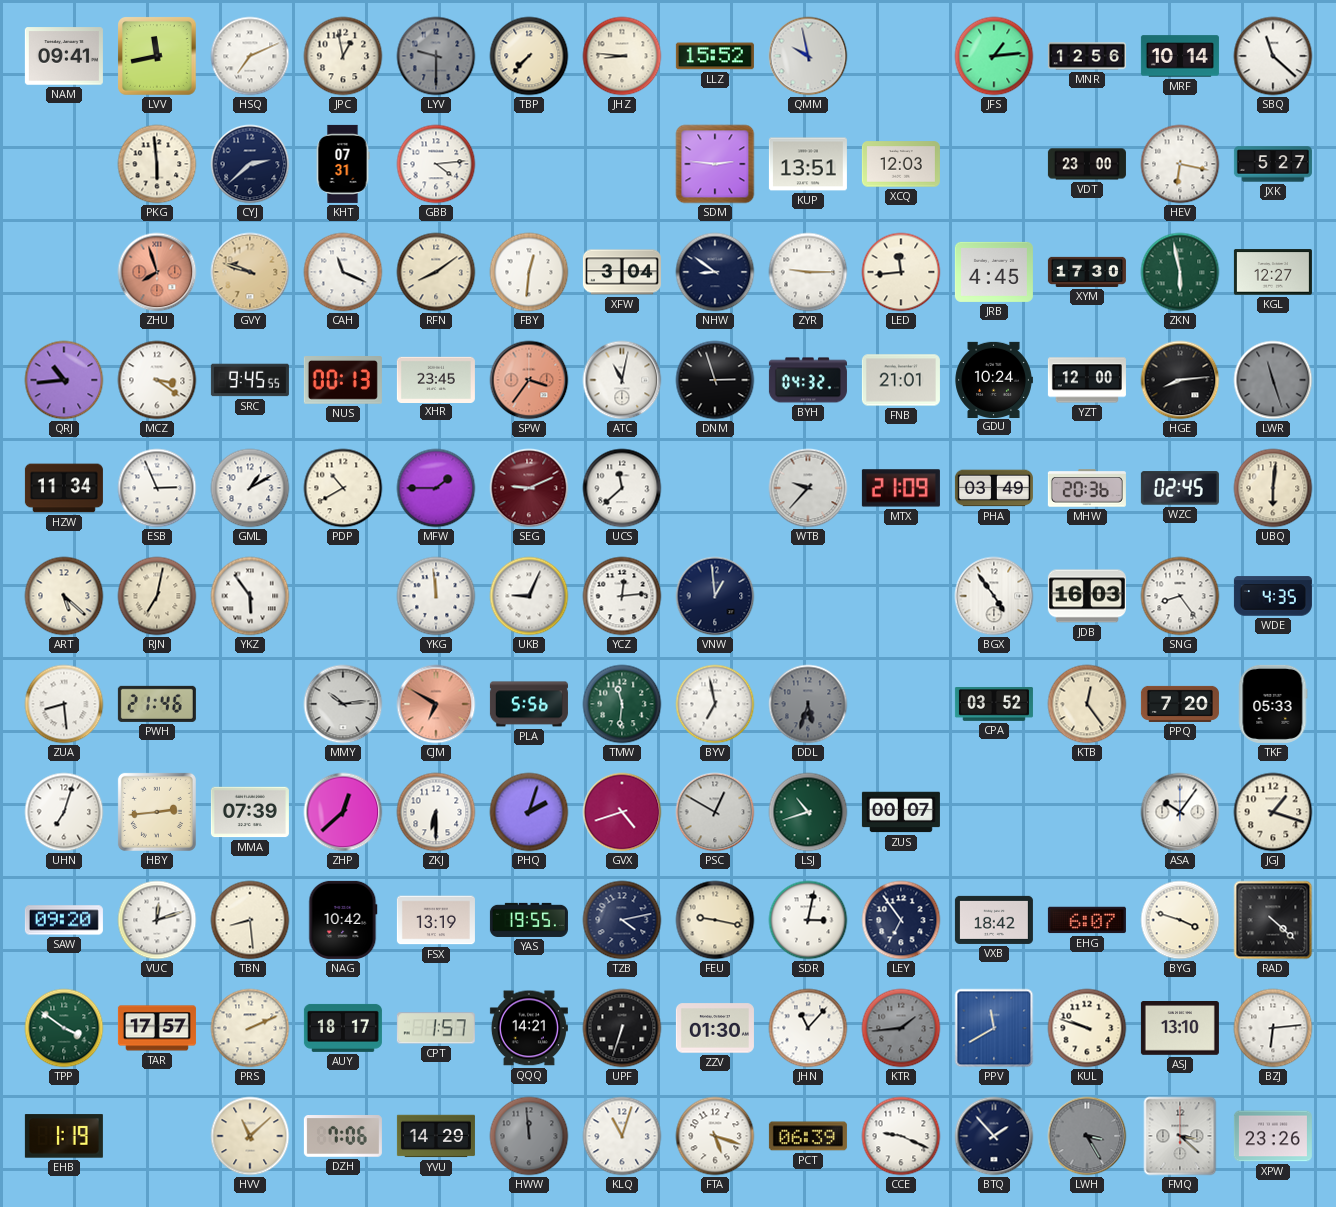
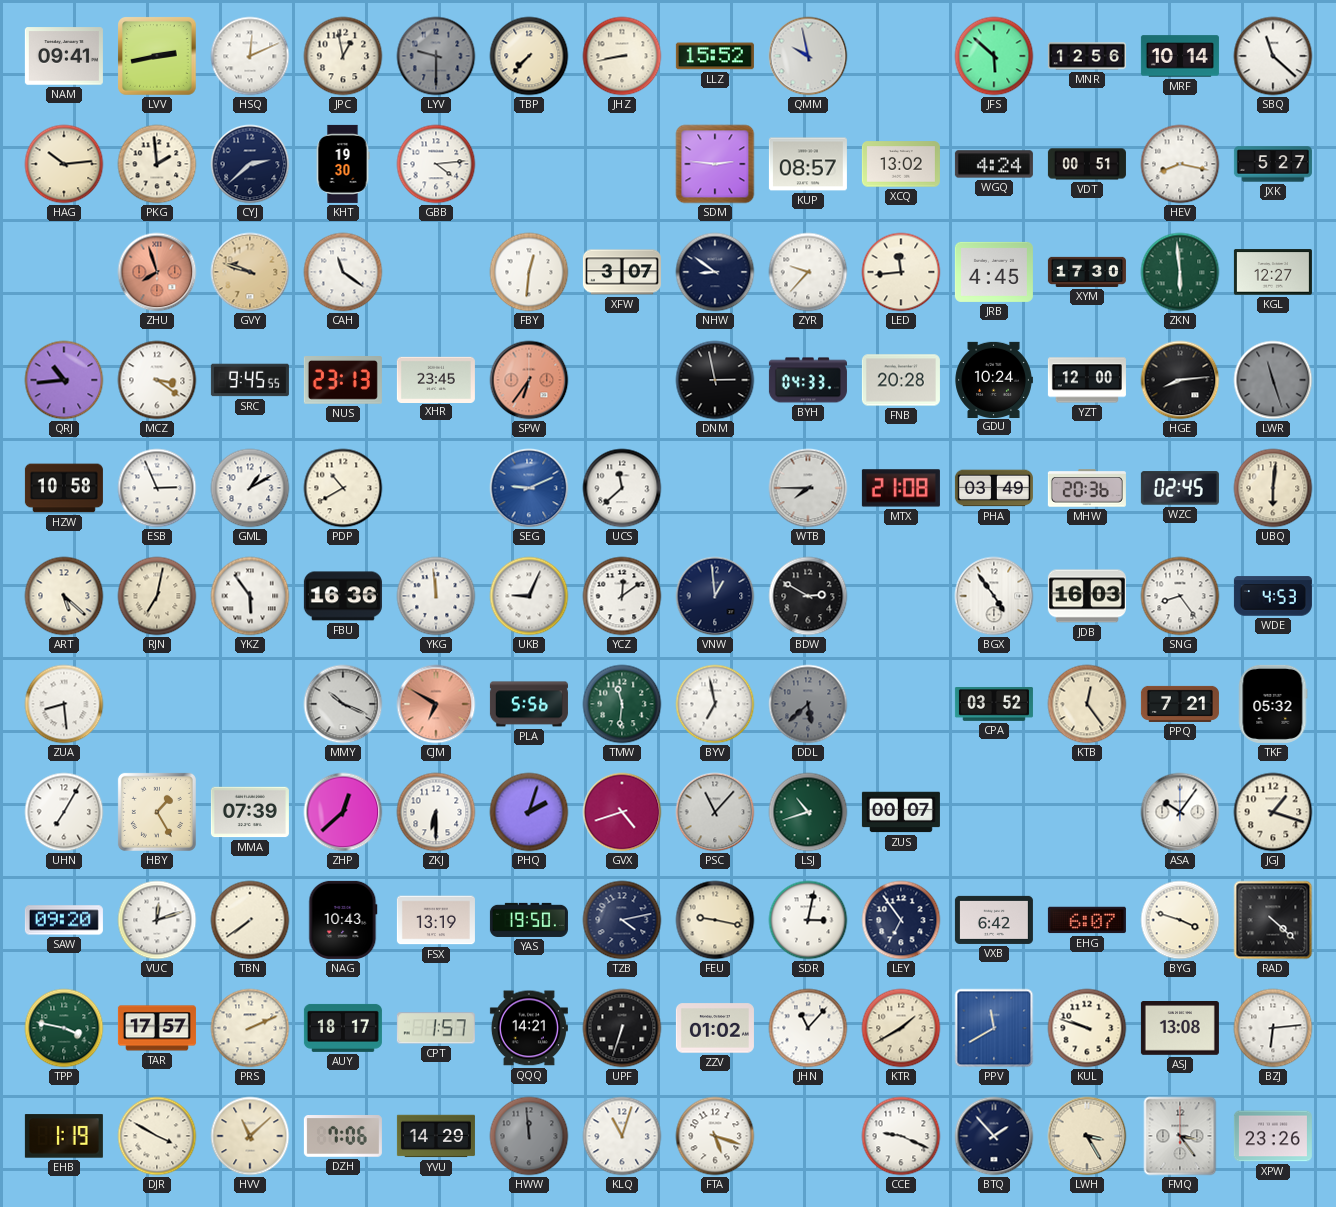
LVV: 11:43 -> 2:43 (157, 56)
HSQ: 7:11 -> 12:11 (250, 56)
JHZ: 8:46 -> 8:43 (622, 56)
JFS: 1:14 -> 5:52 (994, 56)
HAG: none -> 10:14 (64, 164)
PKG: 5:59 -> 1:59 (157, 164)
KHT: 07:31 -> 19:30 (343, 164)
KUP: 13:51 -> 08:57 (808, 164)
XCQ: 12:03 -> 13:02 (901, 164)
WGQ: none -> 4:24 (994, 164)
VDT: 23:00 -> 00:51 (1087, 164)
HEV: 6:17 -> 8:17 (1180, 164)
CAH: 11:19 -> 11:21 (343, 272)
RFN: 8:09 -> none (436, 272)
XFW: 3:04 -> 3:07 (622, 272)
ZYR: 9:15 -> 9:37 (808, 272)
ZKN: 5:58 -> 5:59 (1180, 272)
NUS: 00:13 -> 23:13 (343, 381)
SPW: 3:36 -> 6:36 (529, 380)
ATC: 11:02 -> none (622, 380)
DNM: 2:57 -> 2:58 (715, 380)
BYH: 04:32 -> 04:33 (808, 380)
FNB: 21:01 -> 20:28 (901, 380)
HZW: 11:34 -> 10:58 (64, 488)
MFW: 1:45 -> none (436, 488)
SEG dial: burgundy -> blue (529, 488)
WTB: 9:37 -> 7:45 (808, 488)
MTX: 21:09 -> 21:08 (901, 488)
FBU: none -> 16:36 (343, 596)
YCZ: 12:14 -> 12:09 (622, 596)
BDW: none -> 2:50 (808, 596)
WDE: 4:35 -> 4:53 (1273, 596)
PWH: 21:46 -> none (157, 704)
MMY: 10:14 -> 10:19 (343, 704)
DDL: 5:33 -> 5:38 (808, 704)
PPQ: 7:20 -> 7:21 (1180, 704)
TKF: 05:33 -> 05:32 (1273, 704)
UHN: 7:03 -> 7:05 (64, 812)
HBY: 2:44 -> 1:25 (157, 812)
PSC: 12:50 -> 11:07 (715, 812)
TBN: 8:29 -> 7:39 (250, 920)
NAG: 10:42 -> 10:43 (343, 920)
YAS: 19:55 -> 19:50 (529, 920)
VXB: 18:42 -> 6:42 (994, 920)
TPP: 3:51 -> 3:47 (64, 1028)
ZZV: 01:30 -> 01:02 (715, 1028)
KTR: 1:44 -> 1:40 (901, 1028)
KTR dial: grey -> cream (901, 1028)
ASJ: 13:10 -> 13:08 (1180, 1029)
DJR: none -> 3:50 (157, 1136)
PCT: 06:39 -> none (808, 1136)
LWH dial: grey -> cream (1087, 1136)
FMQ: 3:22 -> 3:24 (1180, 1136)
